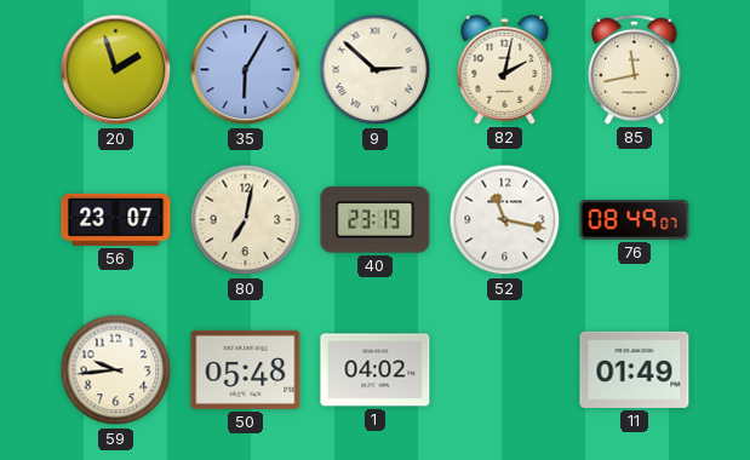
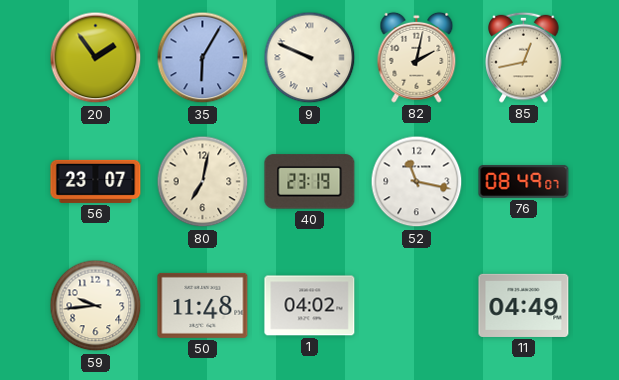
20: 1:57 -> 1:54 (96, 58)
9: 2:52 -> 9:49 (310, 58)
85: 11:43 -> 12:43 (524, 57)
50: 05:48 -> 11:48 (203, 305)
11: 01:49 -> 04:49 (524, 305)
